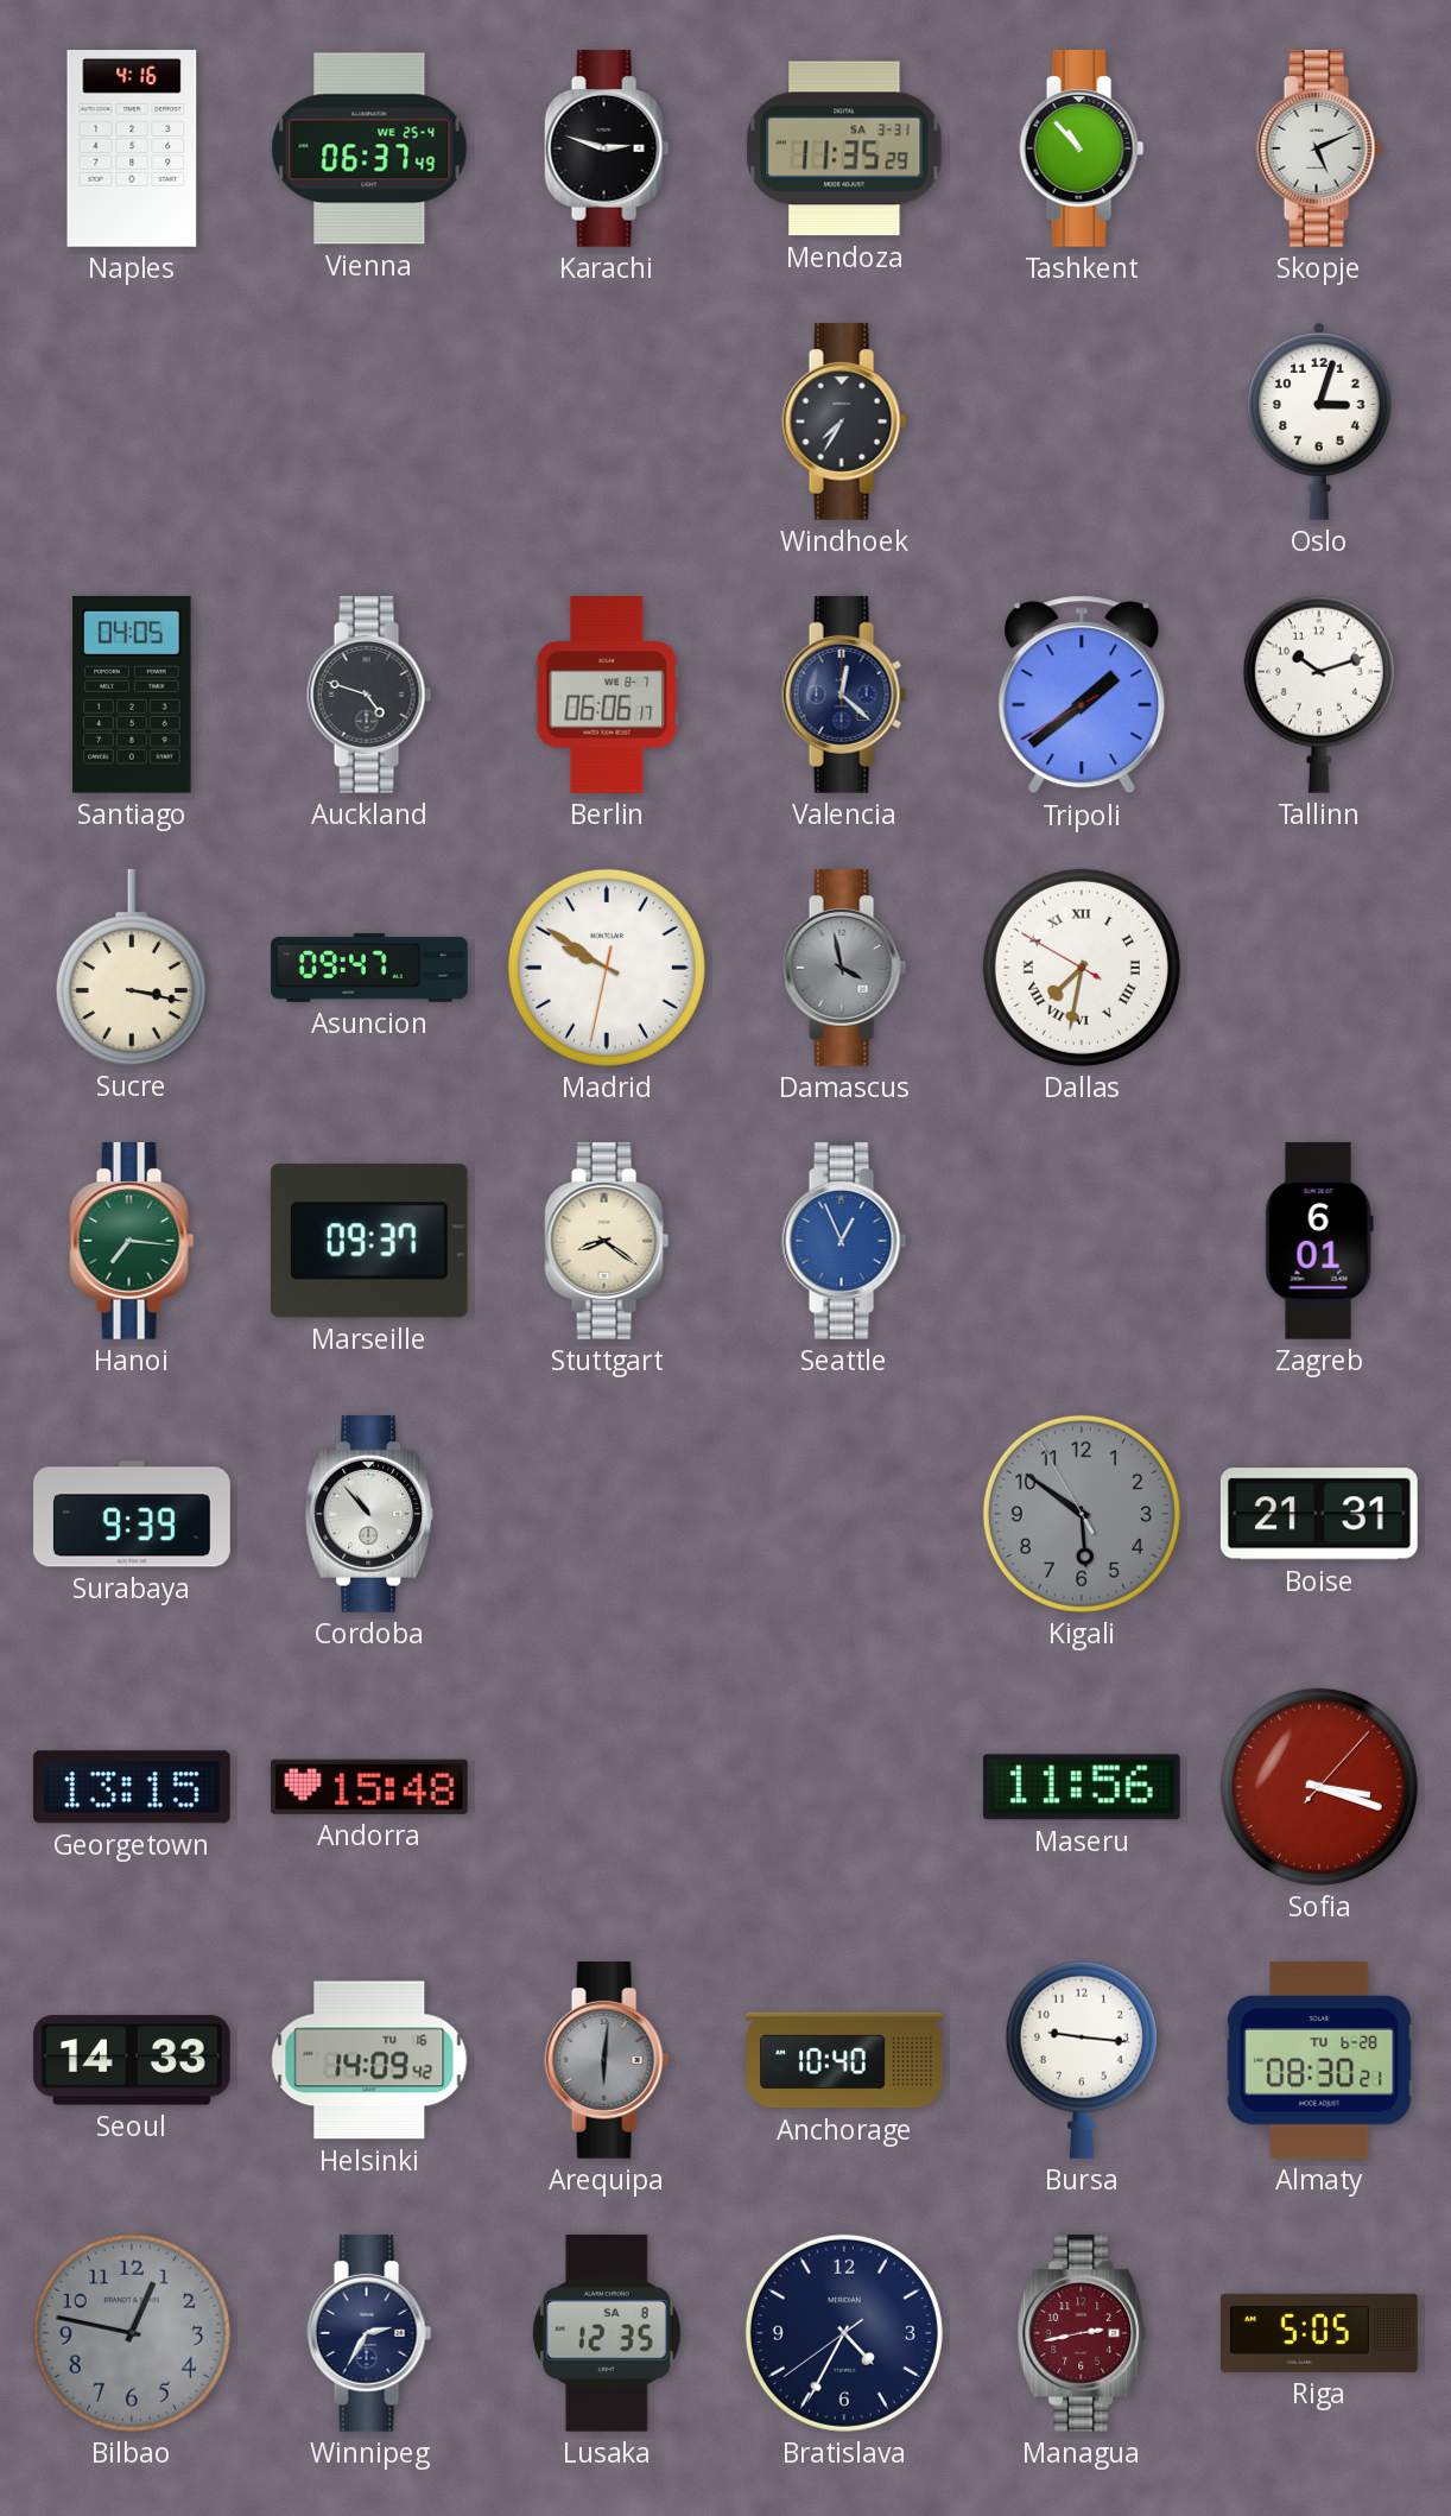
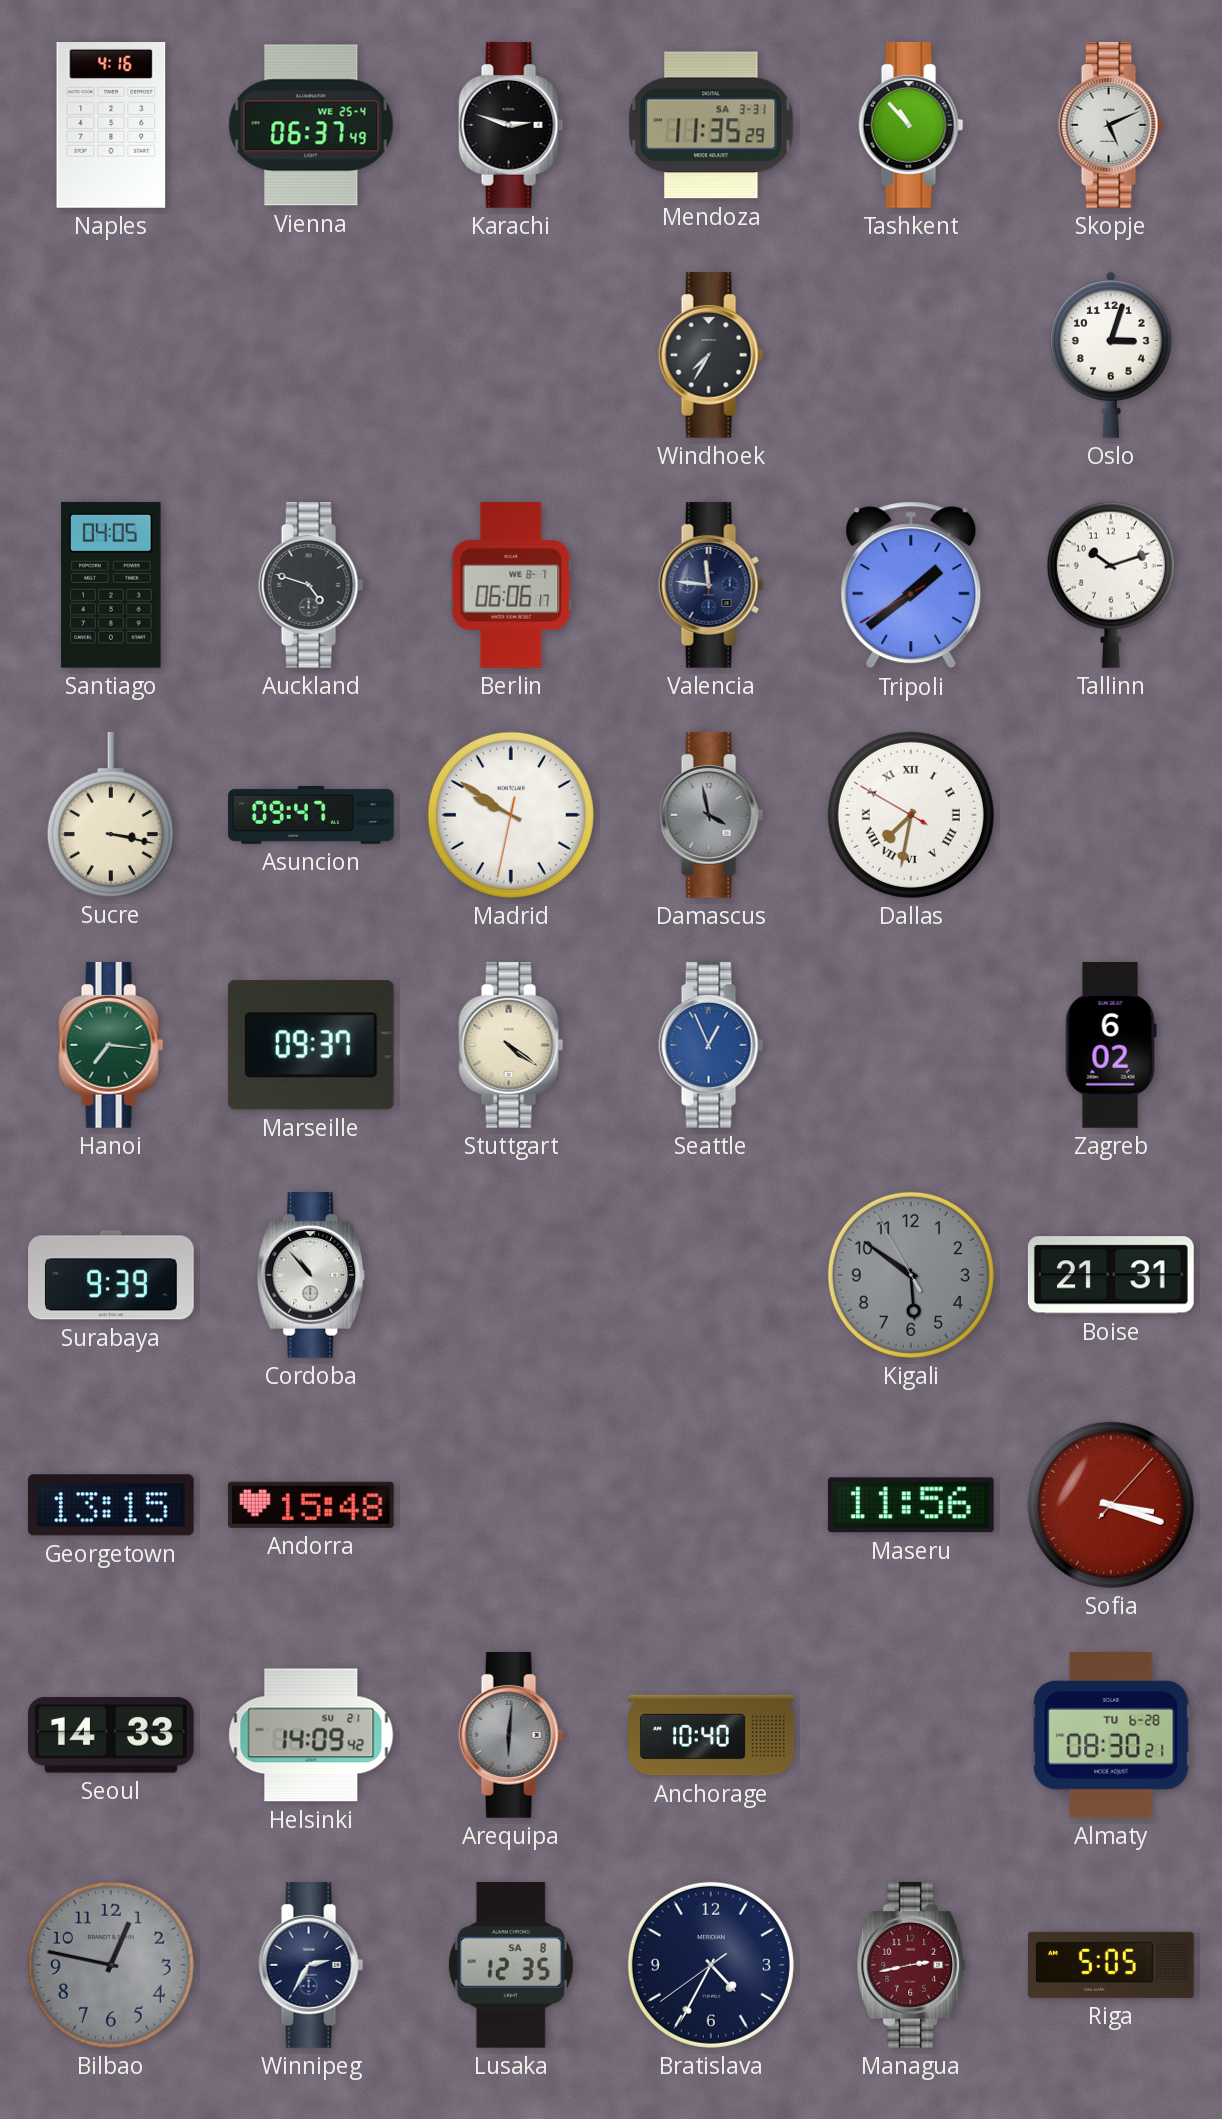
Valencia: 12:22 -> 11:46 (711, 585)
Stuttgart: 8:21 -> 4:21 (511, 1045)
Zagreb: 6:01 -> 6:02 (1111, 1045)
Helsinki date: TU 16 -> SU 21 (311, 1735)
Bursa: 9:16 -> none (1082, 2060)
